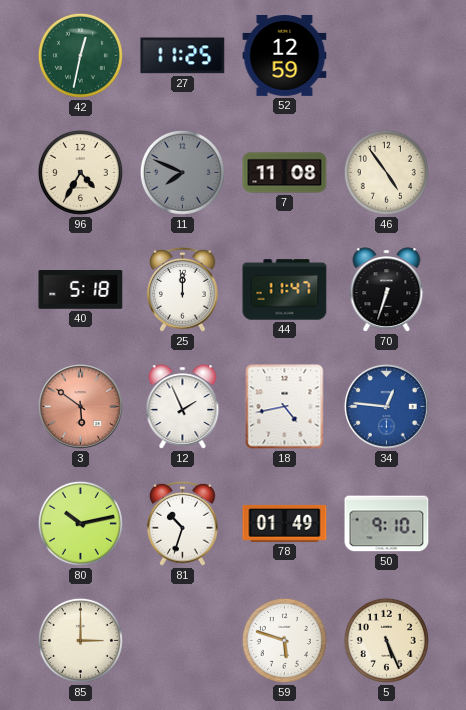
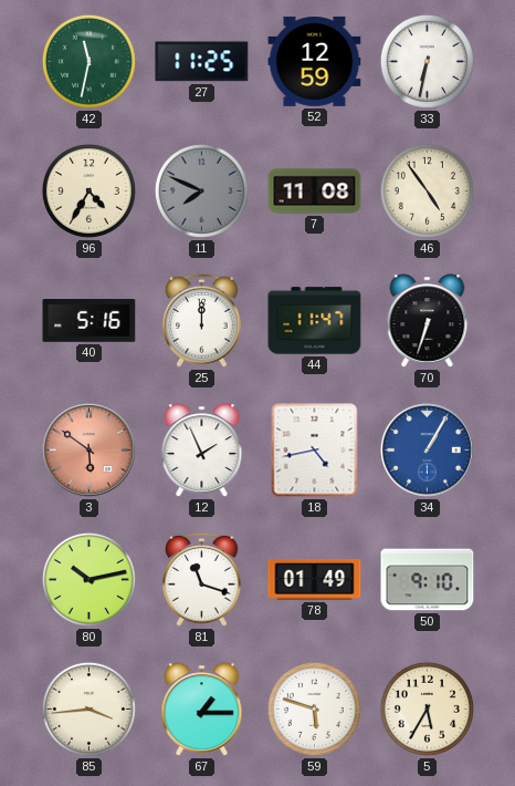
42: 12:32 -> 11:32 (88, 61)
33: none -> 6:32 (427, 61)
40: 5:18 -> 5:16 (90, 321)
34: 12:46 -> 1:05 (427, 449)
81: 10:33 -> 11:18 (202, 579)
85: 3:00 -> 3:44 (88, 709)
67: none -> 1:15 (202, 710)
5: 5:26 -> 5:35 (427, 709)
